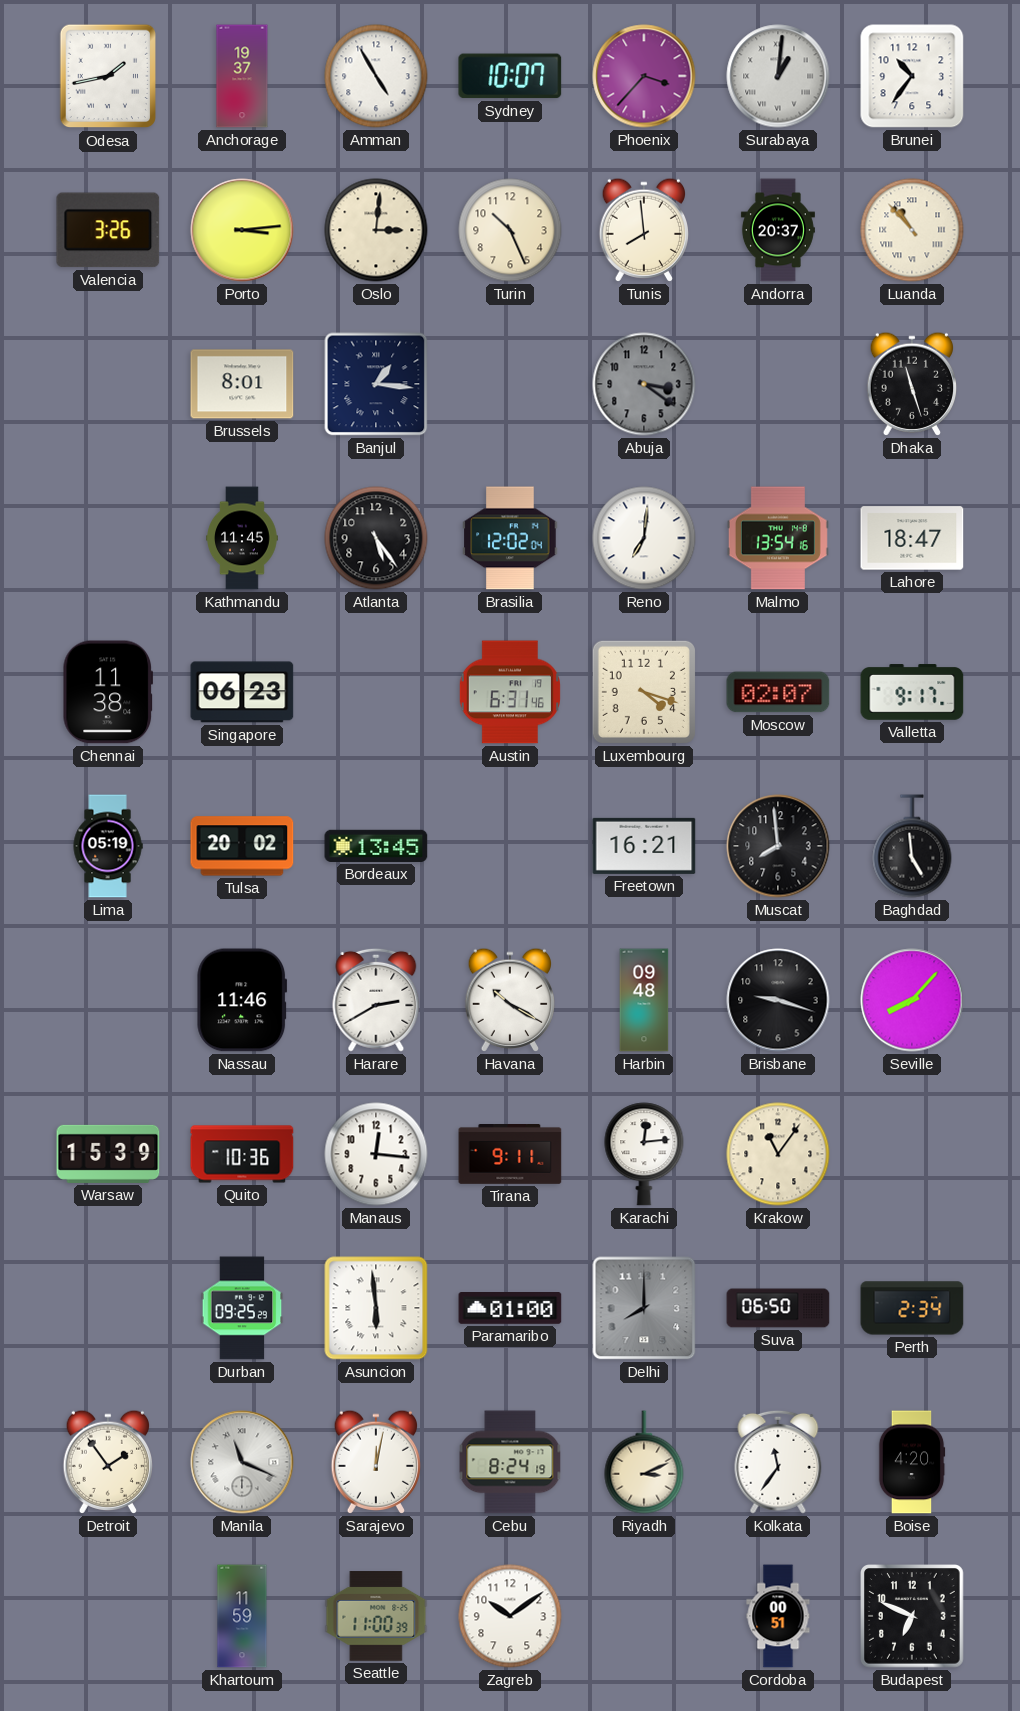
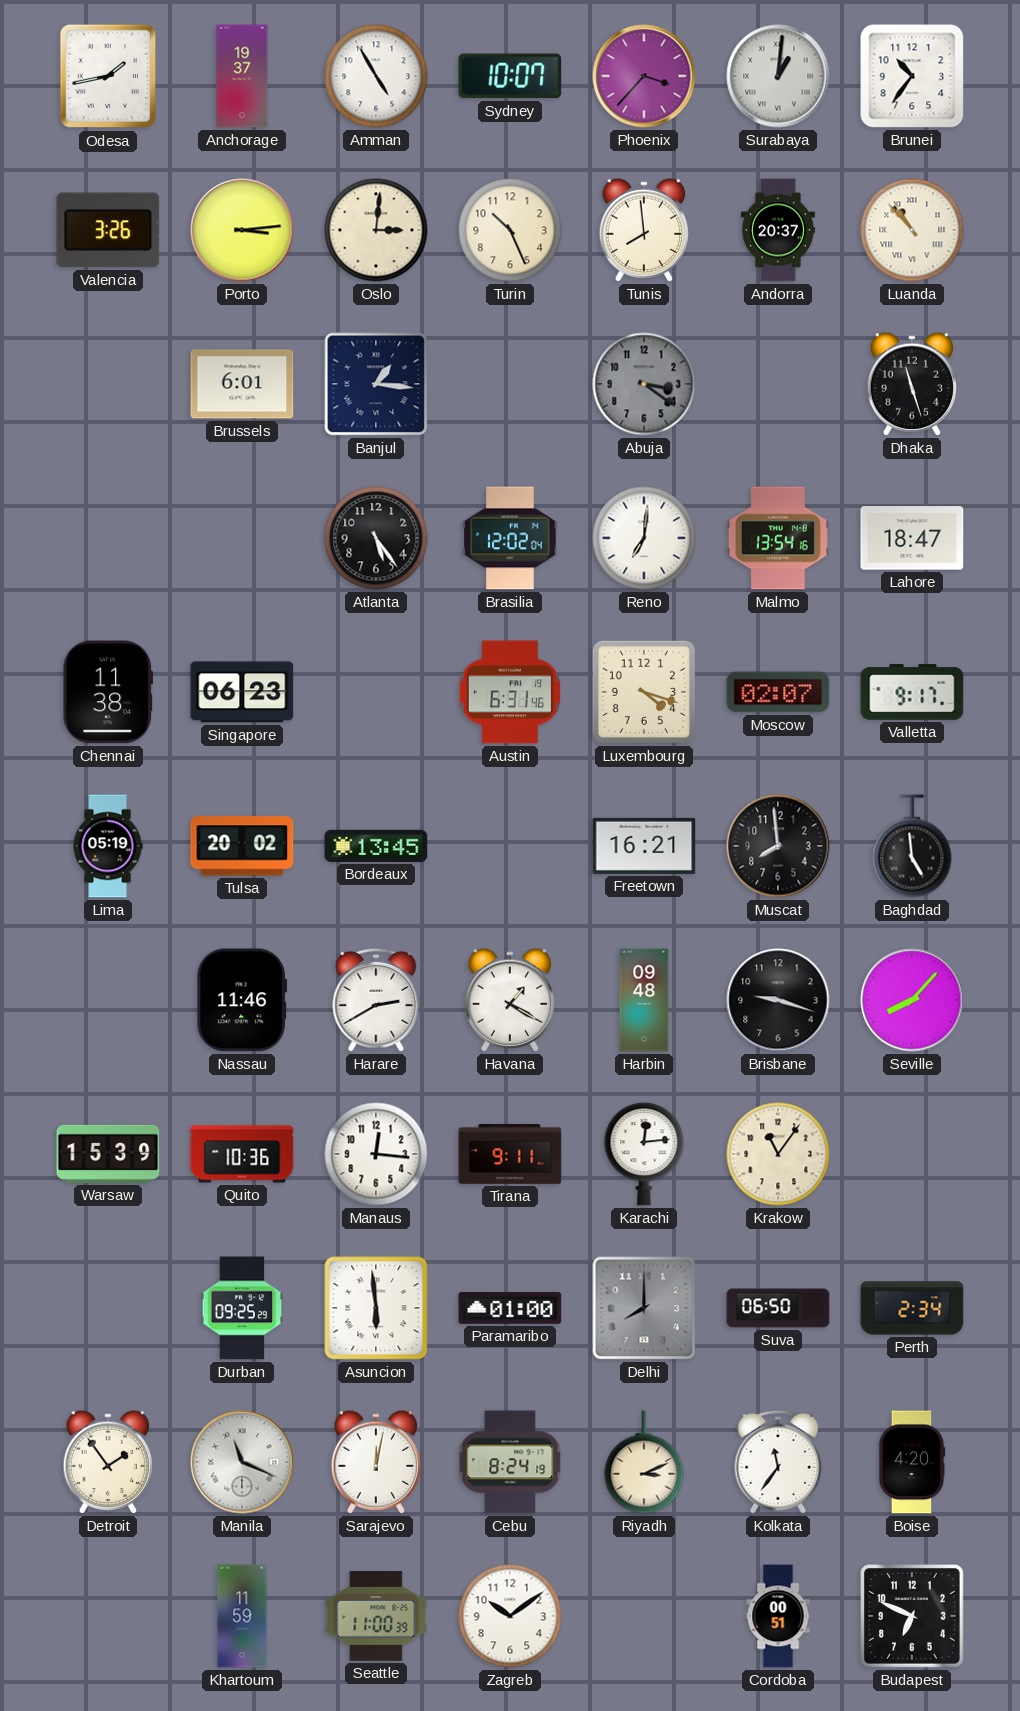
Brussels: 8:01 -> 6:01 (242, 384)
Kathmandu: 11:45 -> none (242, 538)
Havana: 10:20 -> 1:20 (510, 1000)
